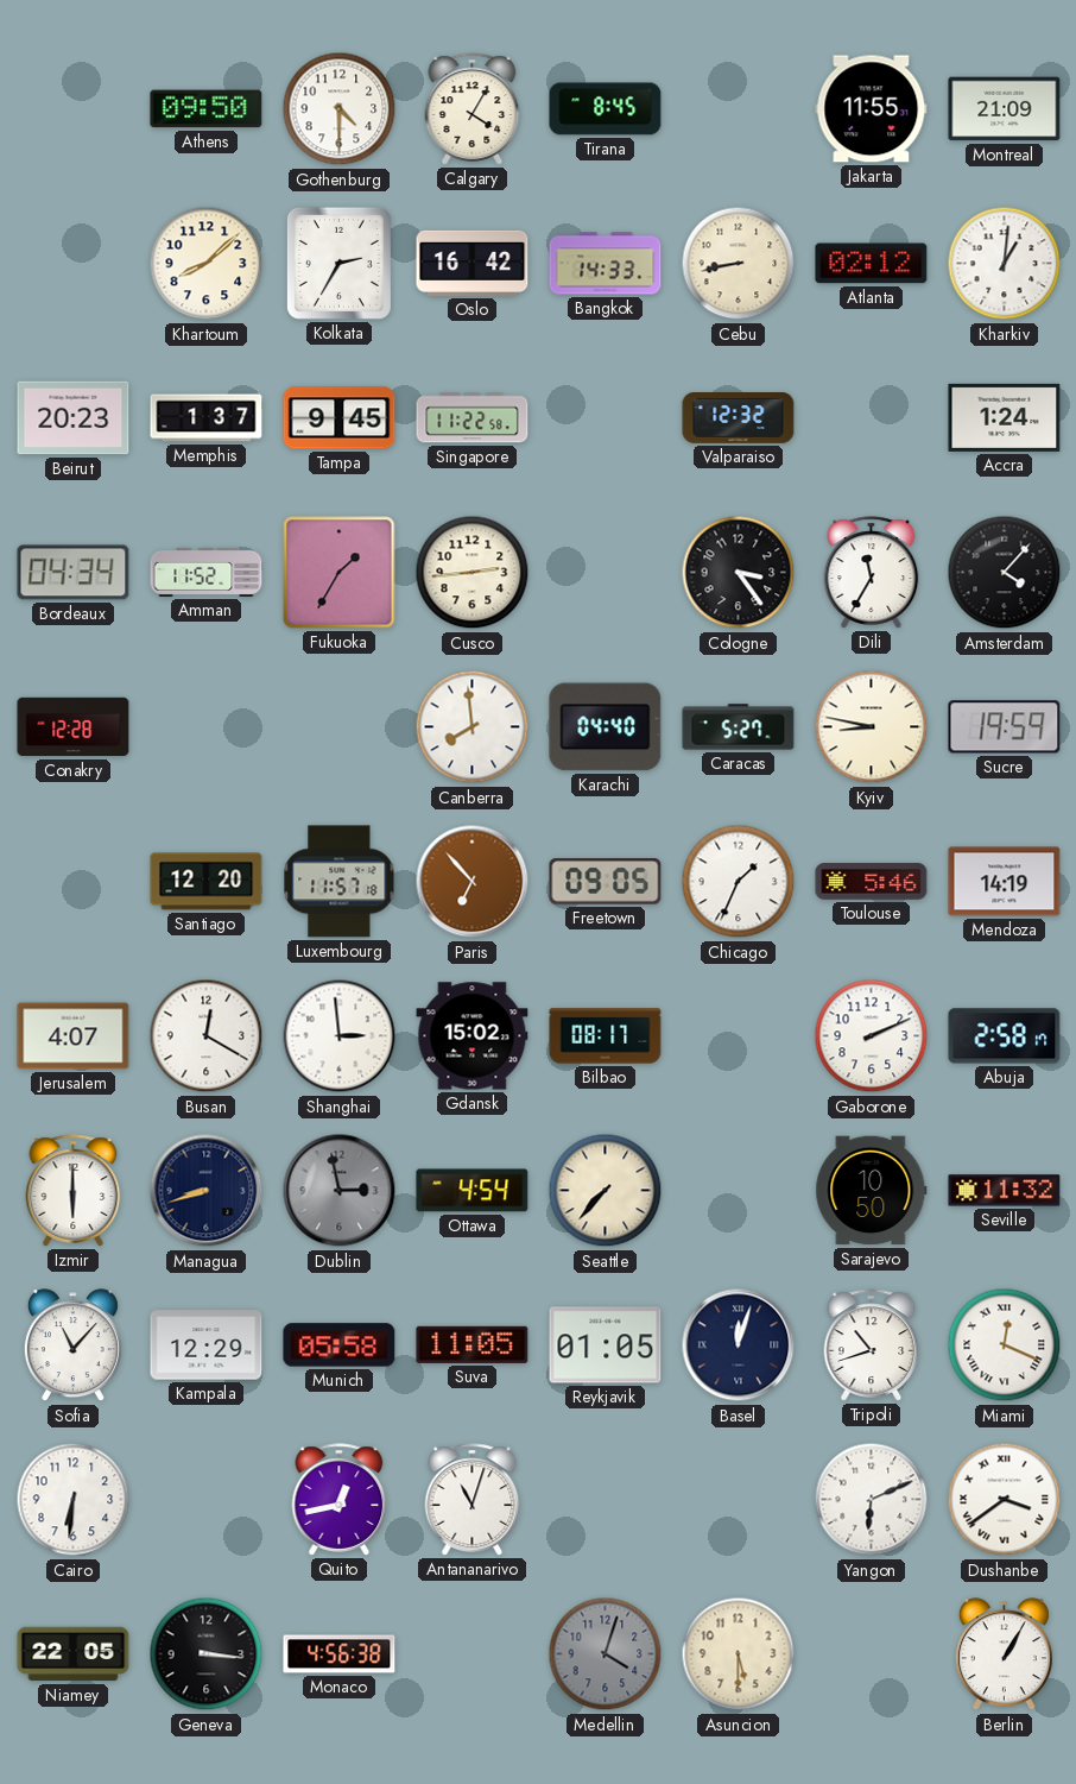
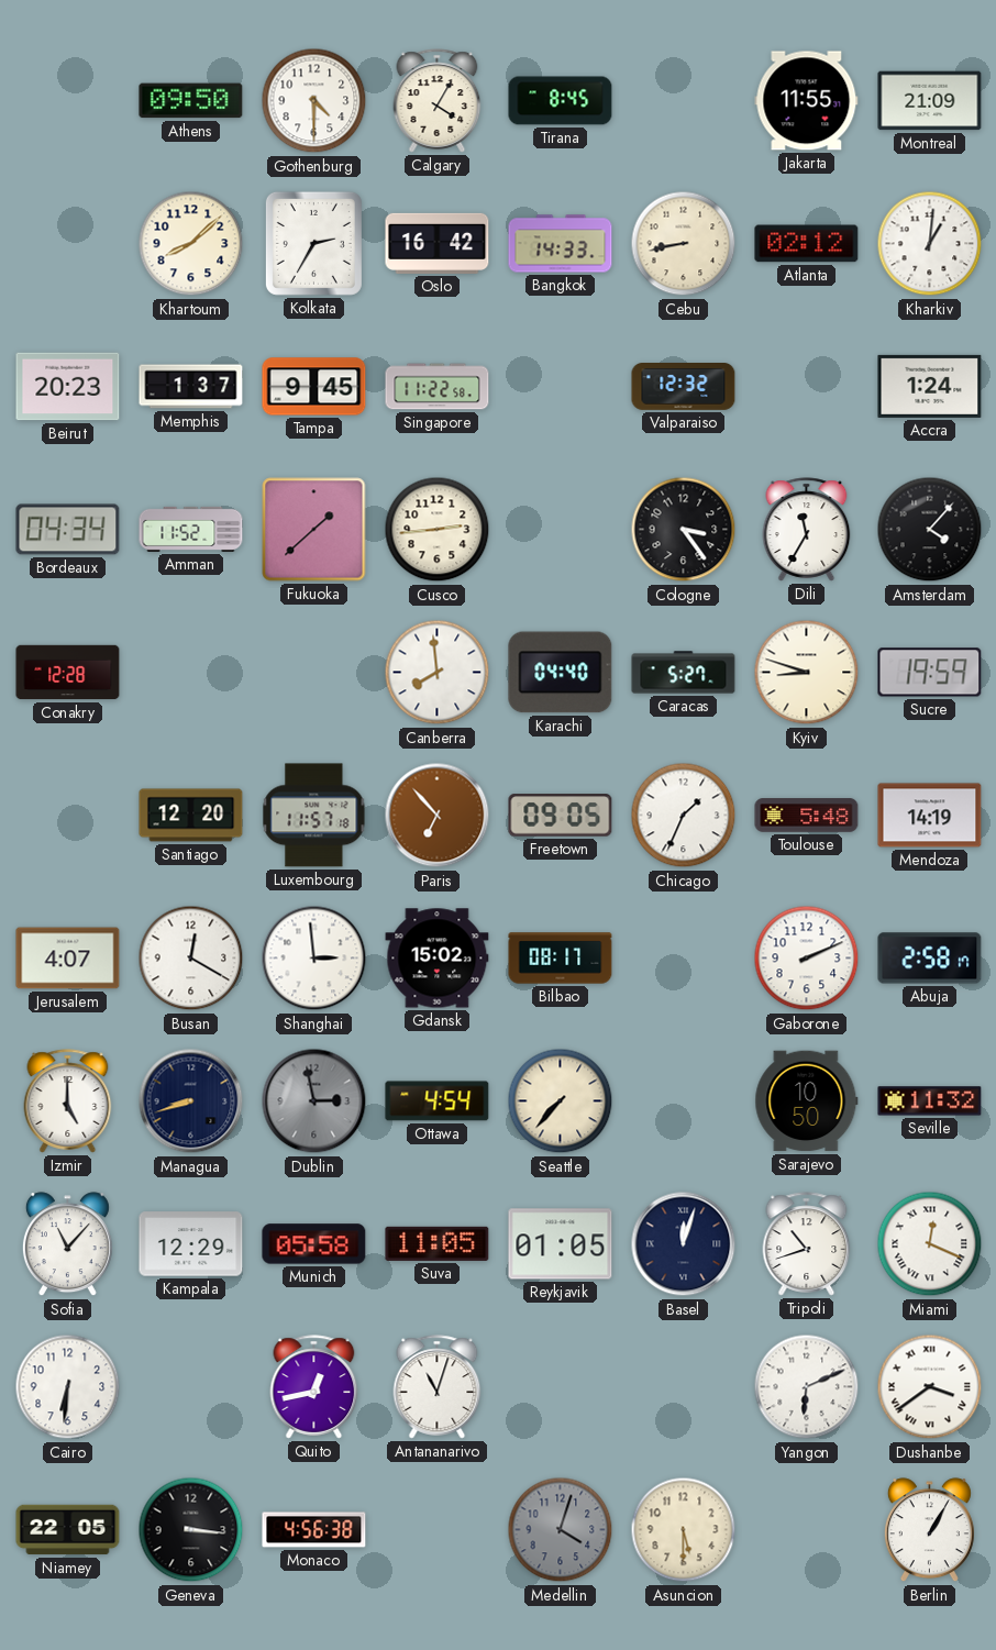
Fukuoka: 1:35 -> 1:38 (314, 530)
Kyiv: 8:47 -> 8:48 (807, 673)
Toulouse: 5:46 -> 5:48 (807, 816)
Izmir: 6:00 -> 5:00 (68, 1101)
